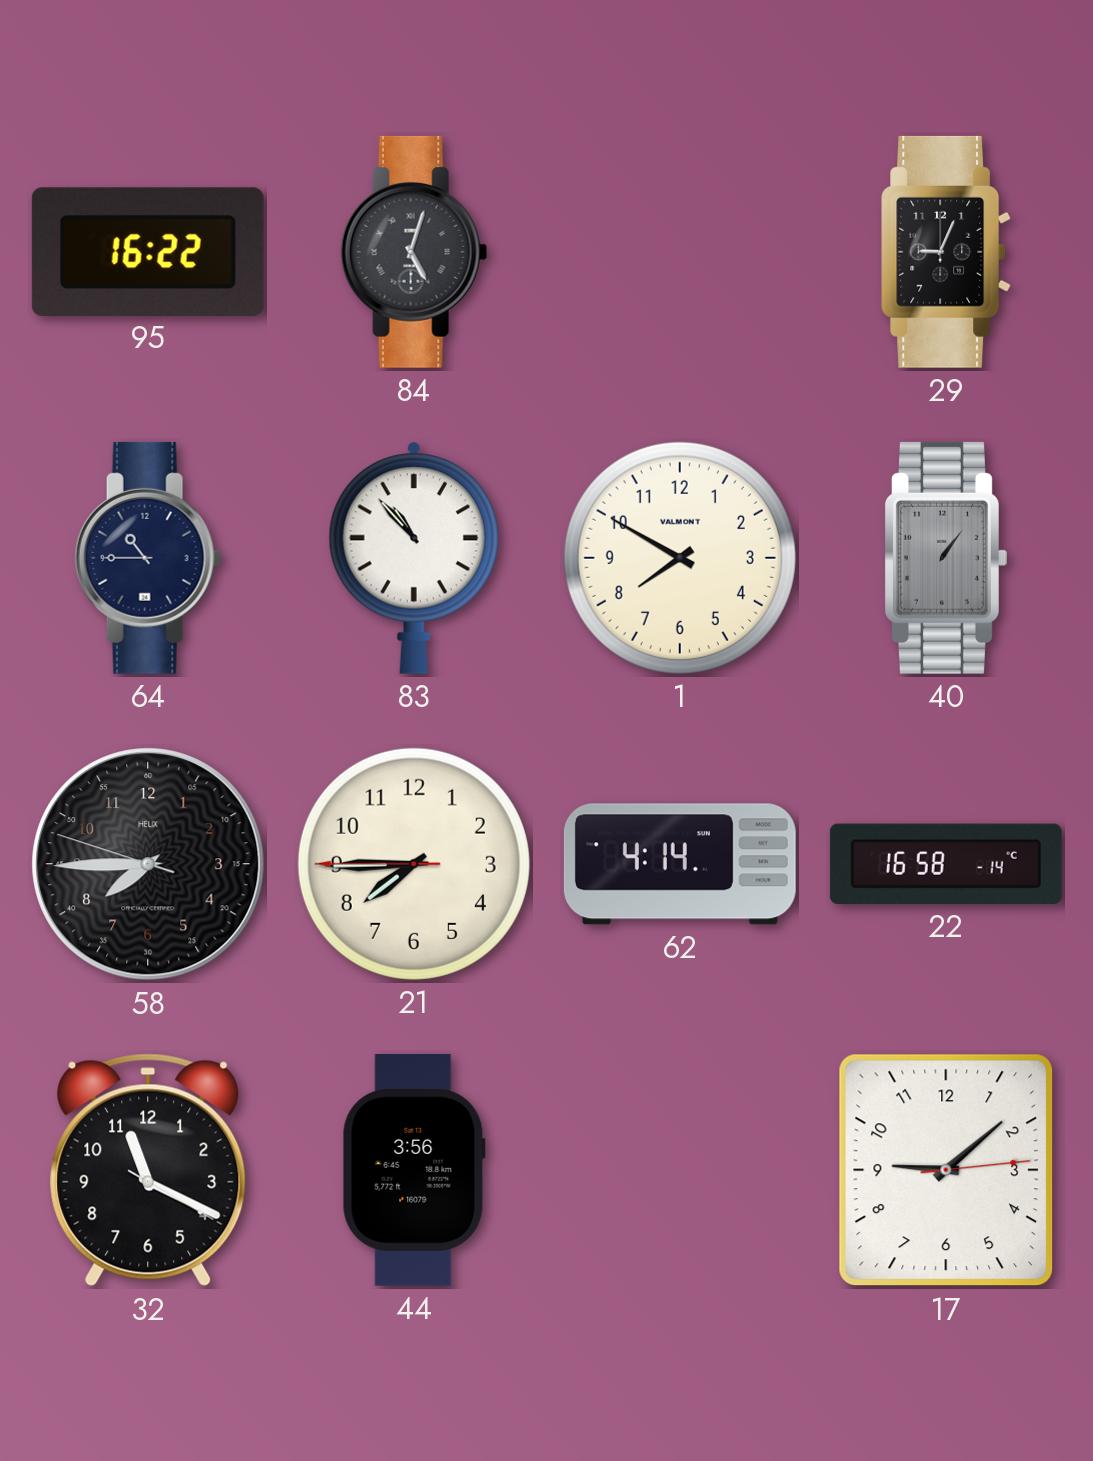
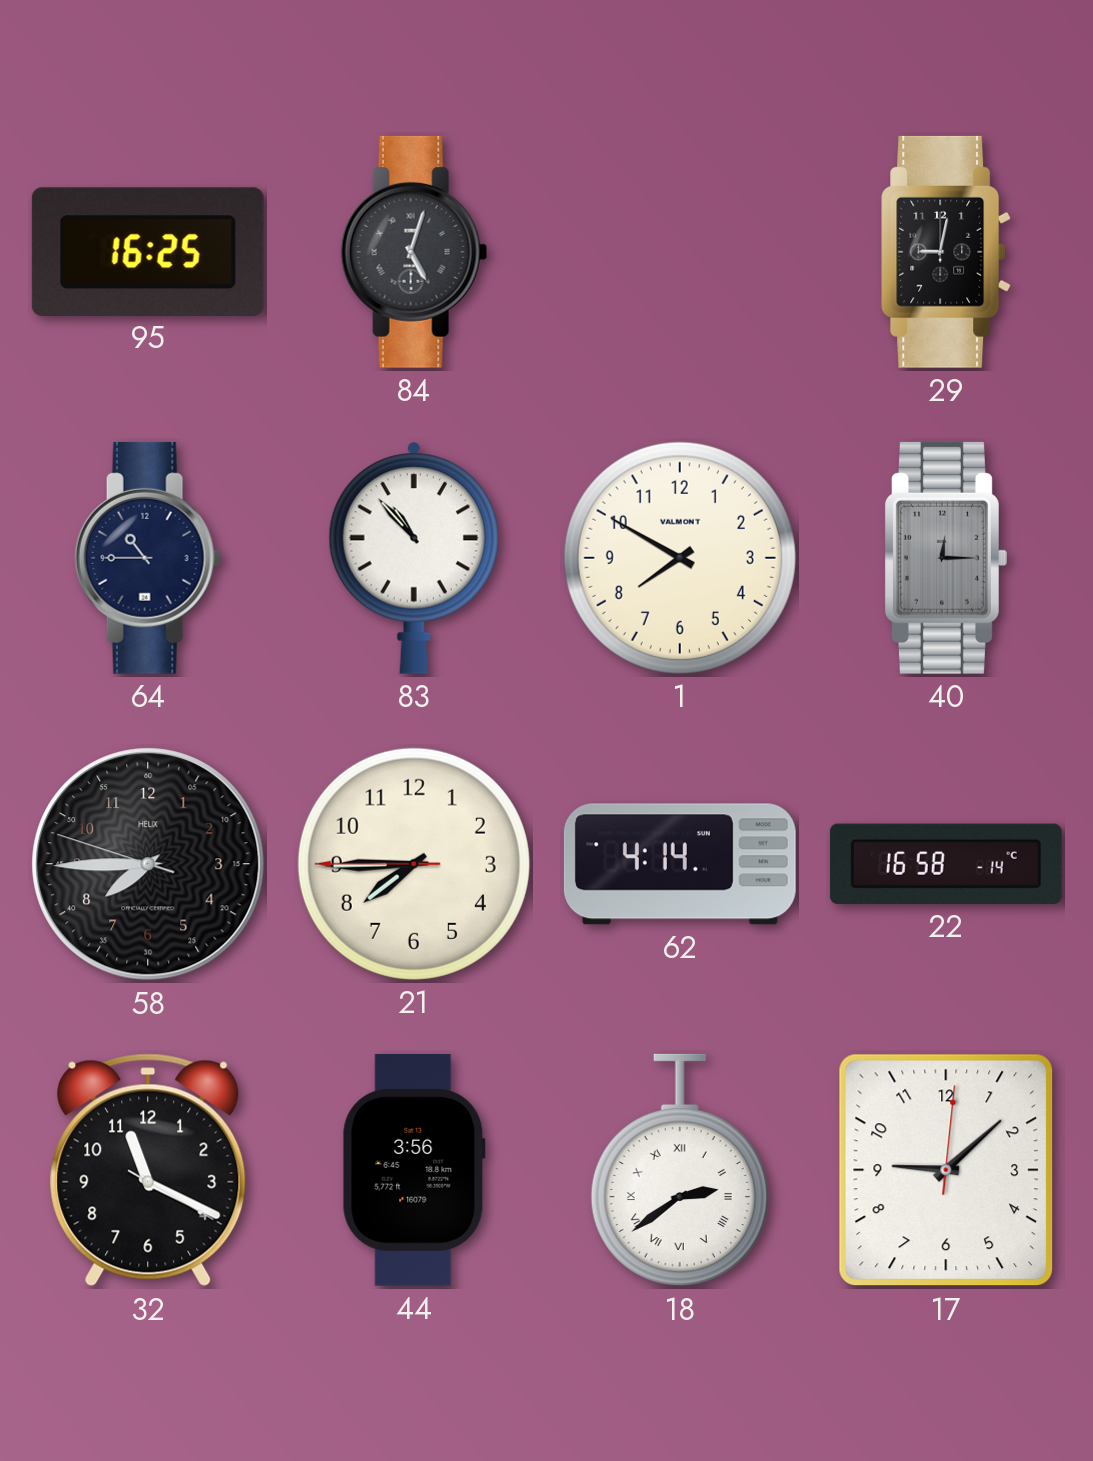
95: 16:22 -> 16:25 (148, 251)
29: 9:04 -> 9:02 (947, 252)
40: 1:06 -> 12:15 (946, 558)
18: none -> 2:39 (680, 1170)
17: 9:08:14 -> 9:08:01 (946, 1170)
